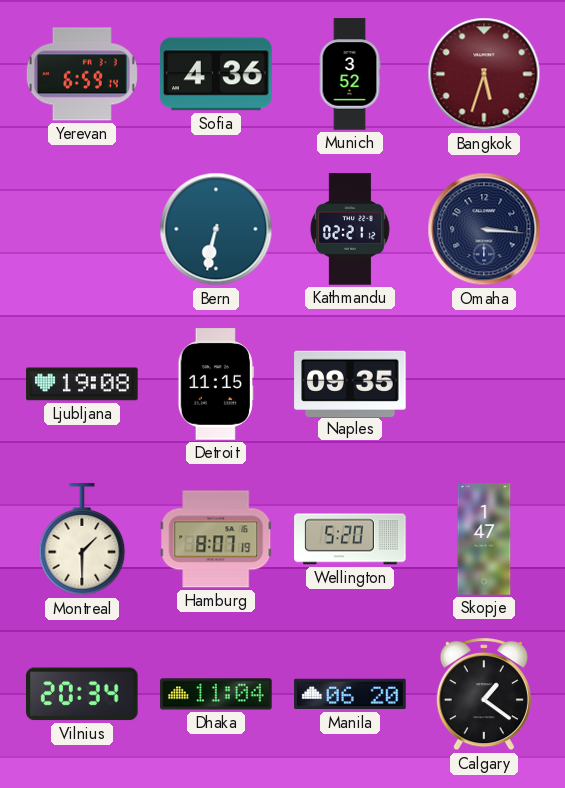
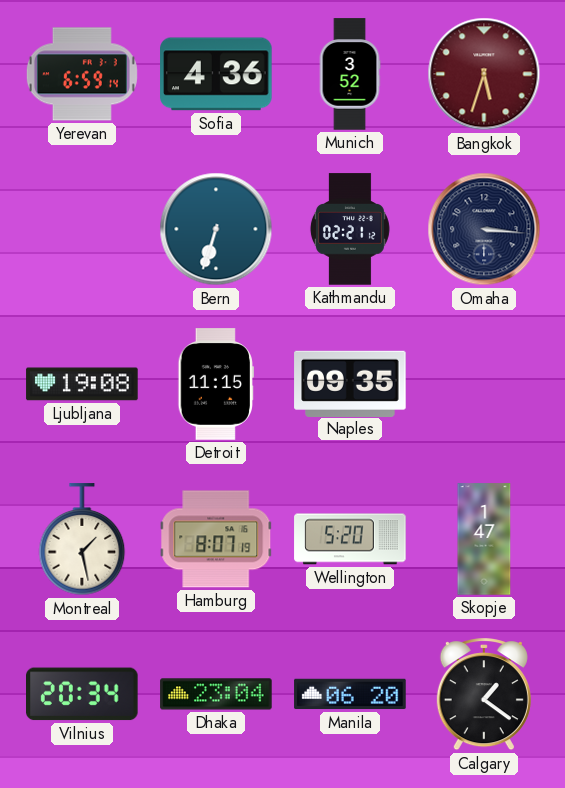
Bern: 6:32 -> 6:33 (216, 229)
Montreal: 1:30 -> 1:28 (82, 540)
Dhaka: 11:04 -> 23:04 (216, 694)
